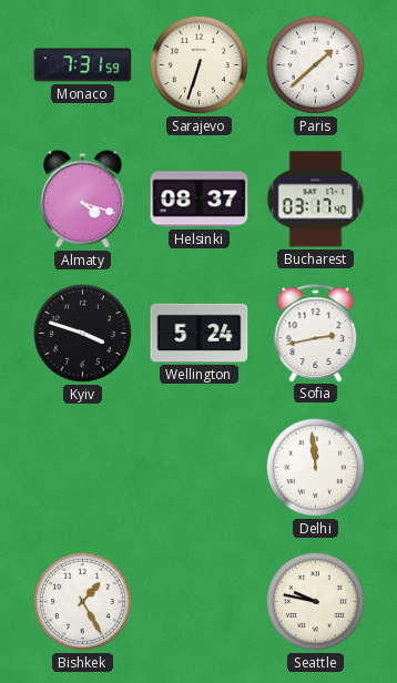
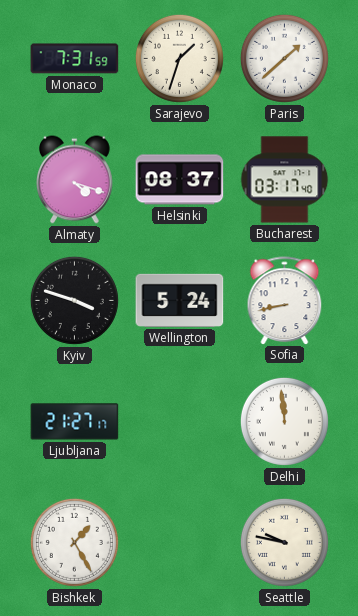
Sarajevo: 6:33 -> 1:33 (179, 58)
Sofia: 2:43 -> 8:43 (285, 300)
Ljubljana: none -> 21:27 (75, 422)
